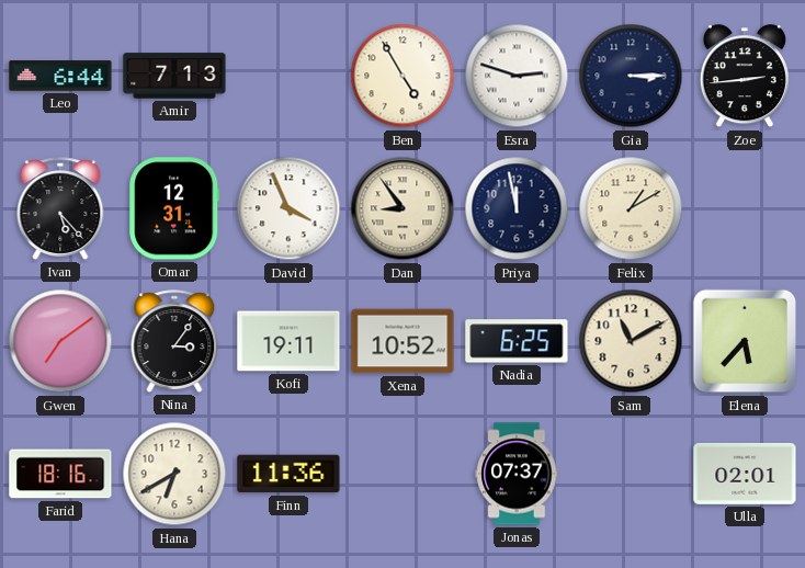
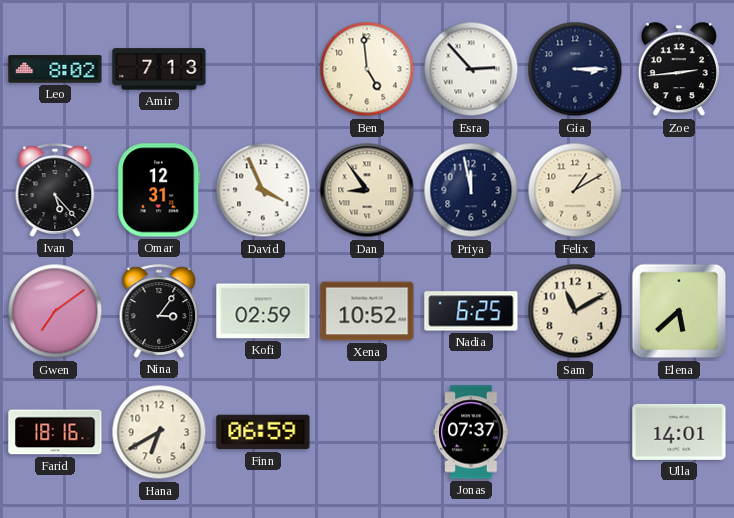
Leo: 6:44 -> 8:02 (55, 69)
Ben: 4:55 -> 4:59 (367, 69)
Esra: 2:48 -> 2:53 (471, 69)
Kofi: 19:11 -> 02:59 (263, 311)
Elena: 5:37 -> 5:38 (679, 311)
Finn: 11:36 -> 06:59 (263, 432)
Ulla: 02:01 -> 14:01 (679, 432)
